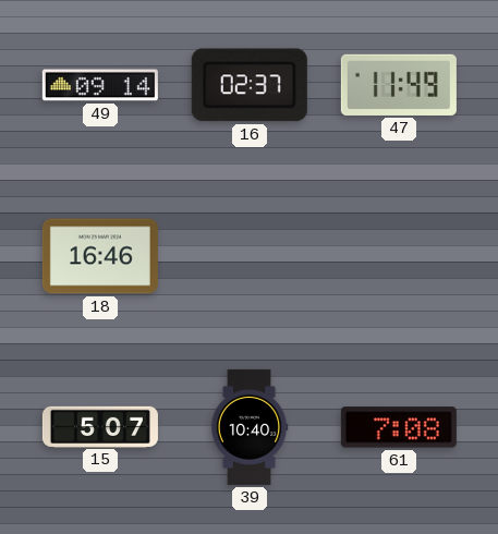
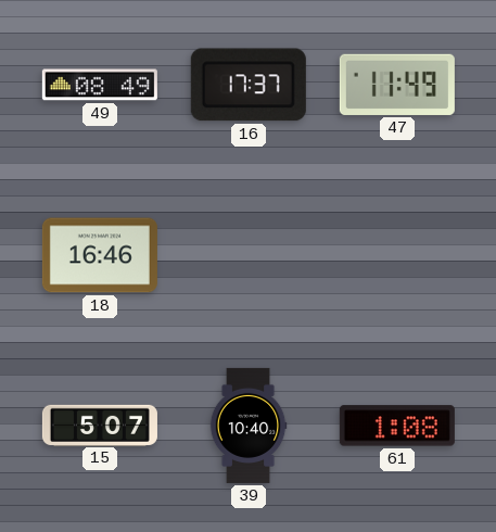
49: 09:14 -> 08:49 (100, 85)
16: 02:37 -> 17:37 (249, 85)
61: 7:08 -> 1:08 (397, 426)
